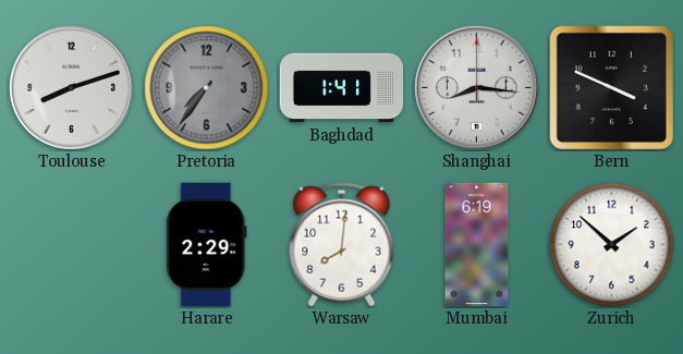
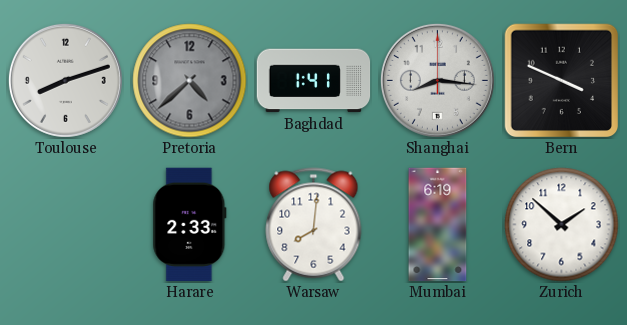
Pretoria: 7:36 -> 4:38 (190, 81)
Harare: 2:29 -> 2:33 (190, 225)
